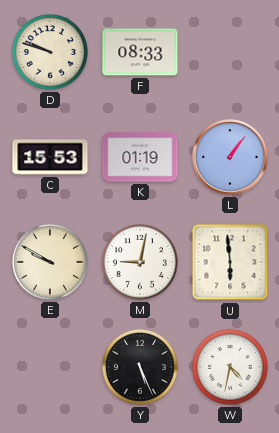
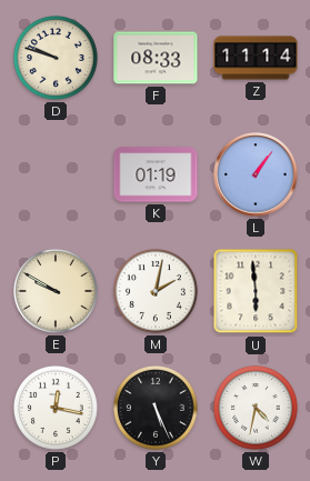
Z: none -> 11:14 (256, 58)
C: 15:53 -> none (50, 157)
M: 9:02 -> 2:02 (156, 291)
P: none -> 12:17 (56, 408)
